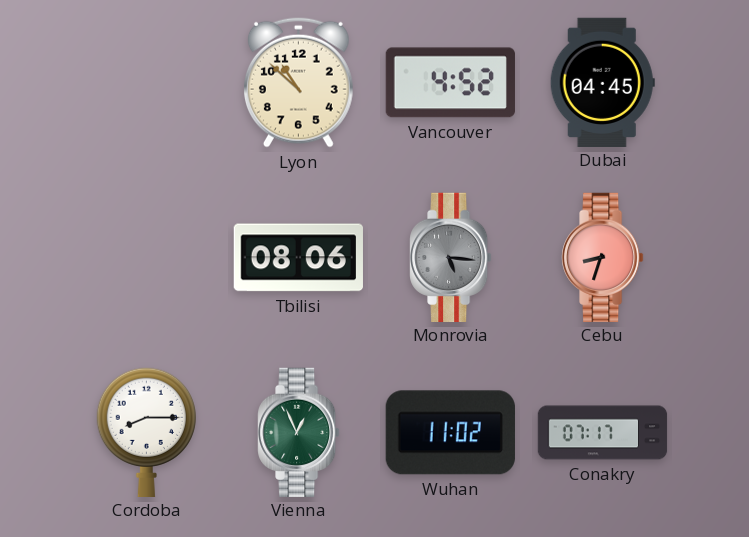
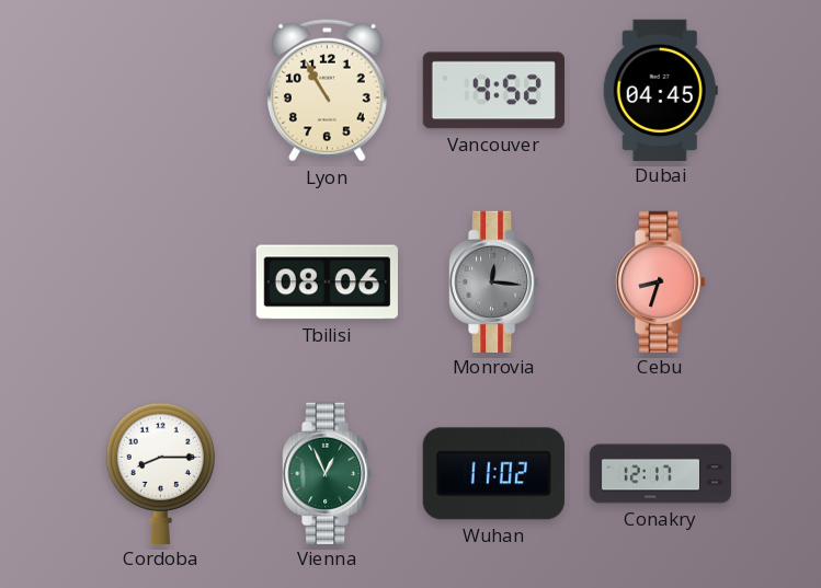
Lyon: 10:52 -> 10:55 (327, 90)
Monrovia: 5:16 -> 12:16 (494, 281)
Conakry: 07:17 -> 12:17 (661, 474)
